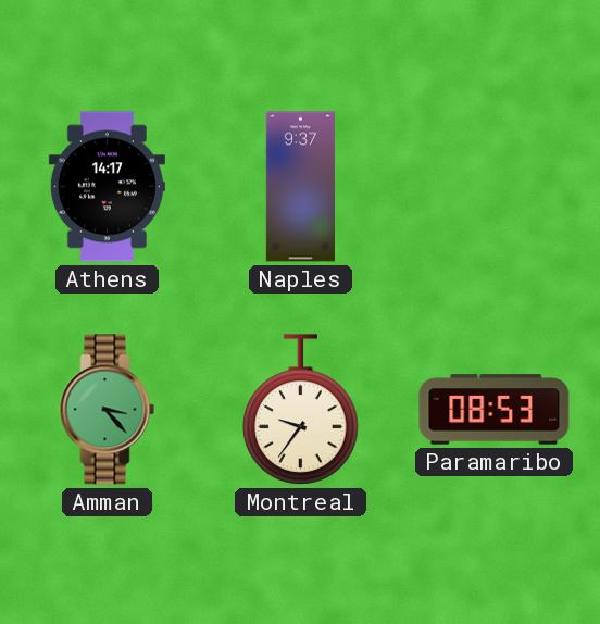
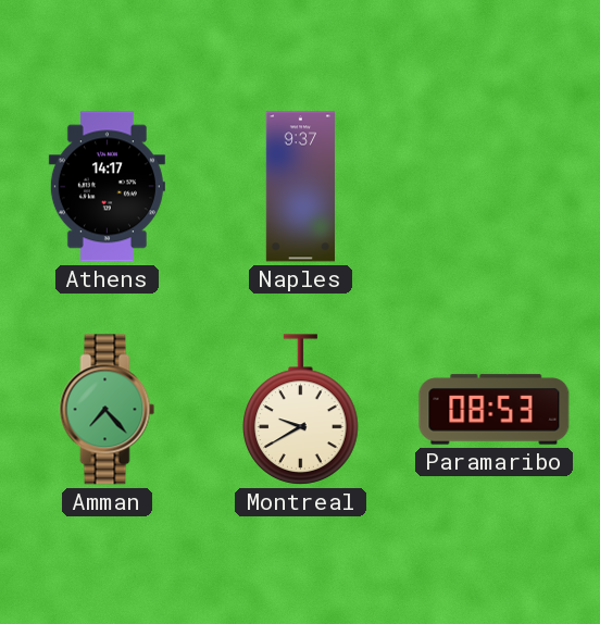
Amman: 3:23 -> 7:23 (108, 410)
Montreal: 9:36 -> 9:40 (301, 410)
